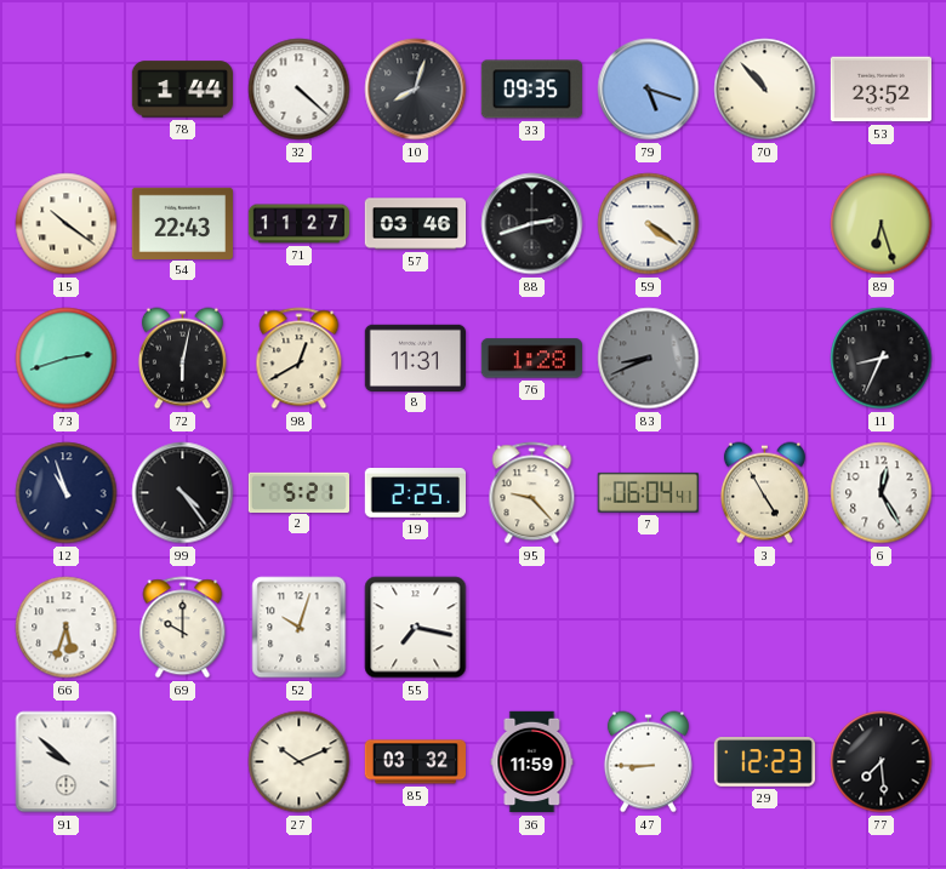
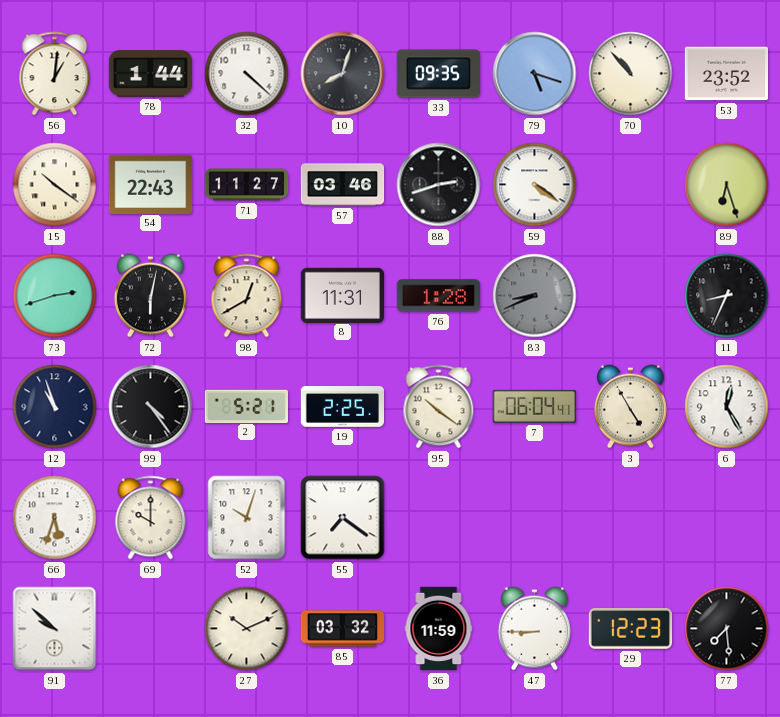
56: none -> 1:01 (55, 74)
95: 9:23 -> 10:21 (439, 407)
55: 7:17 -> 7:21 (343, 518)
